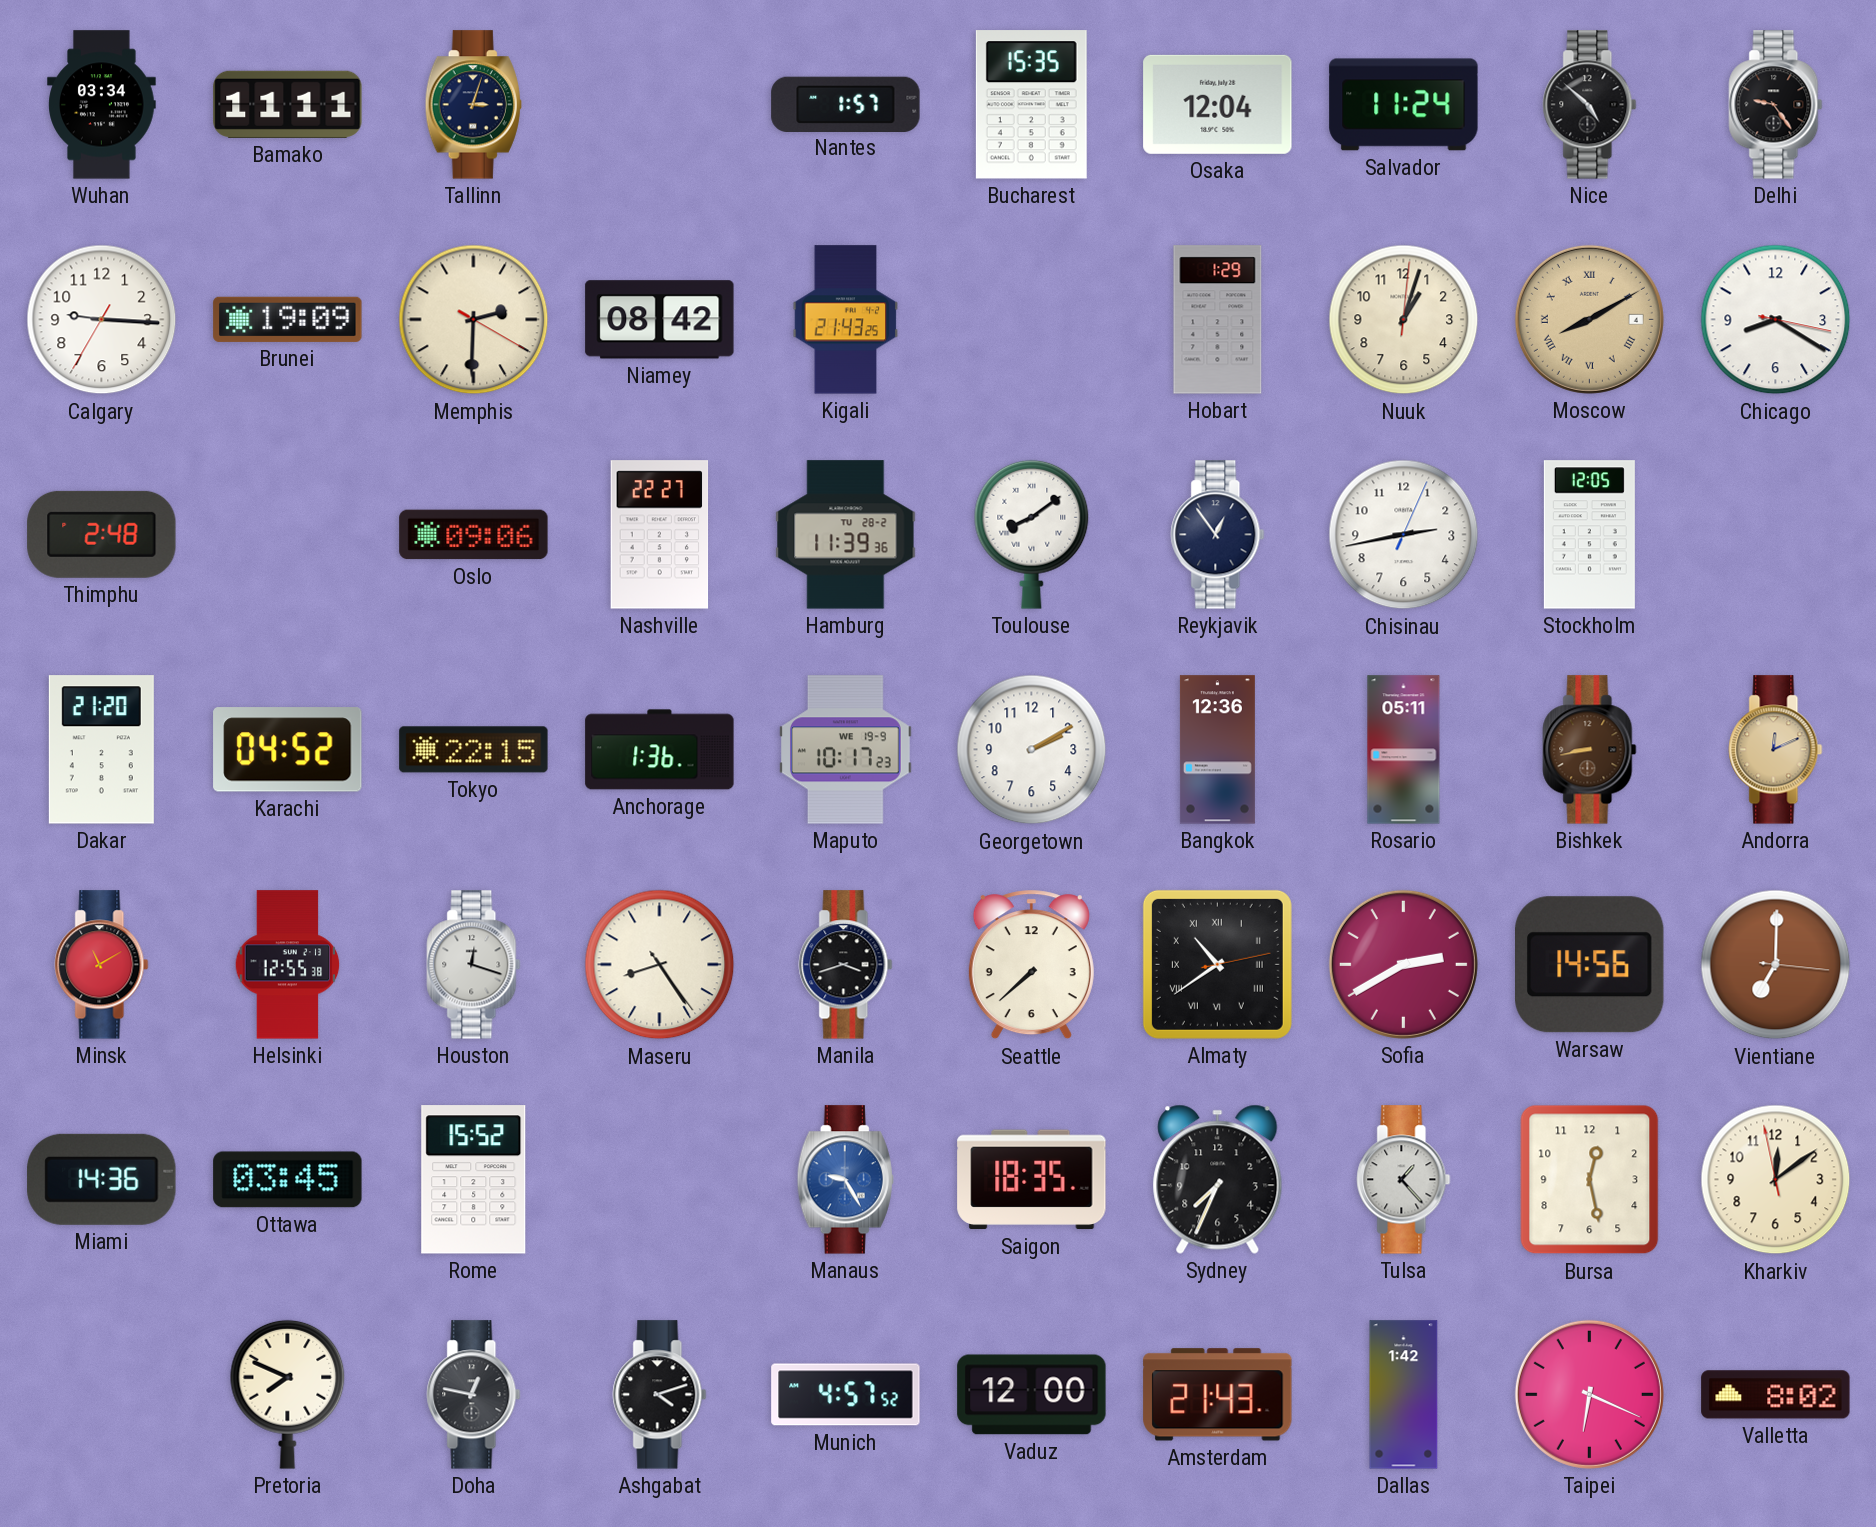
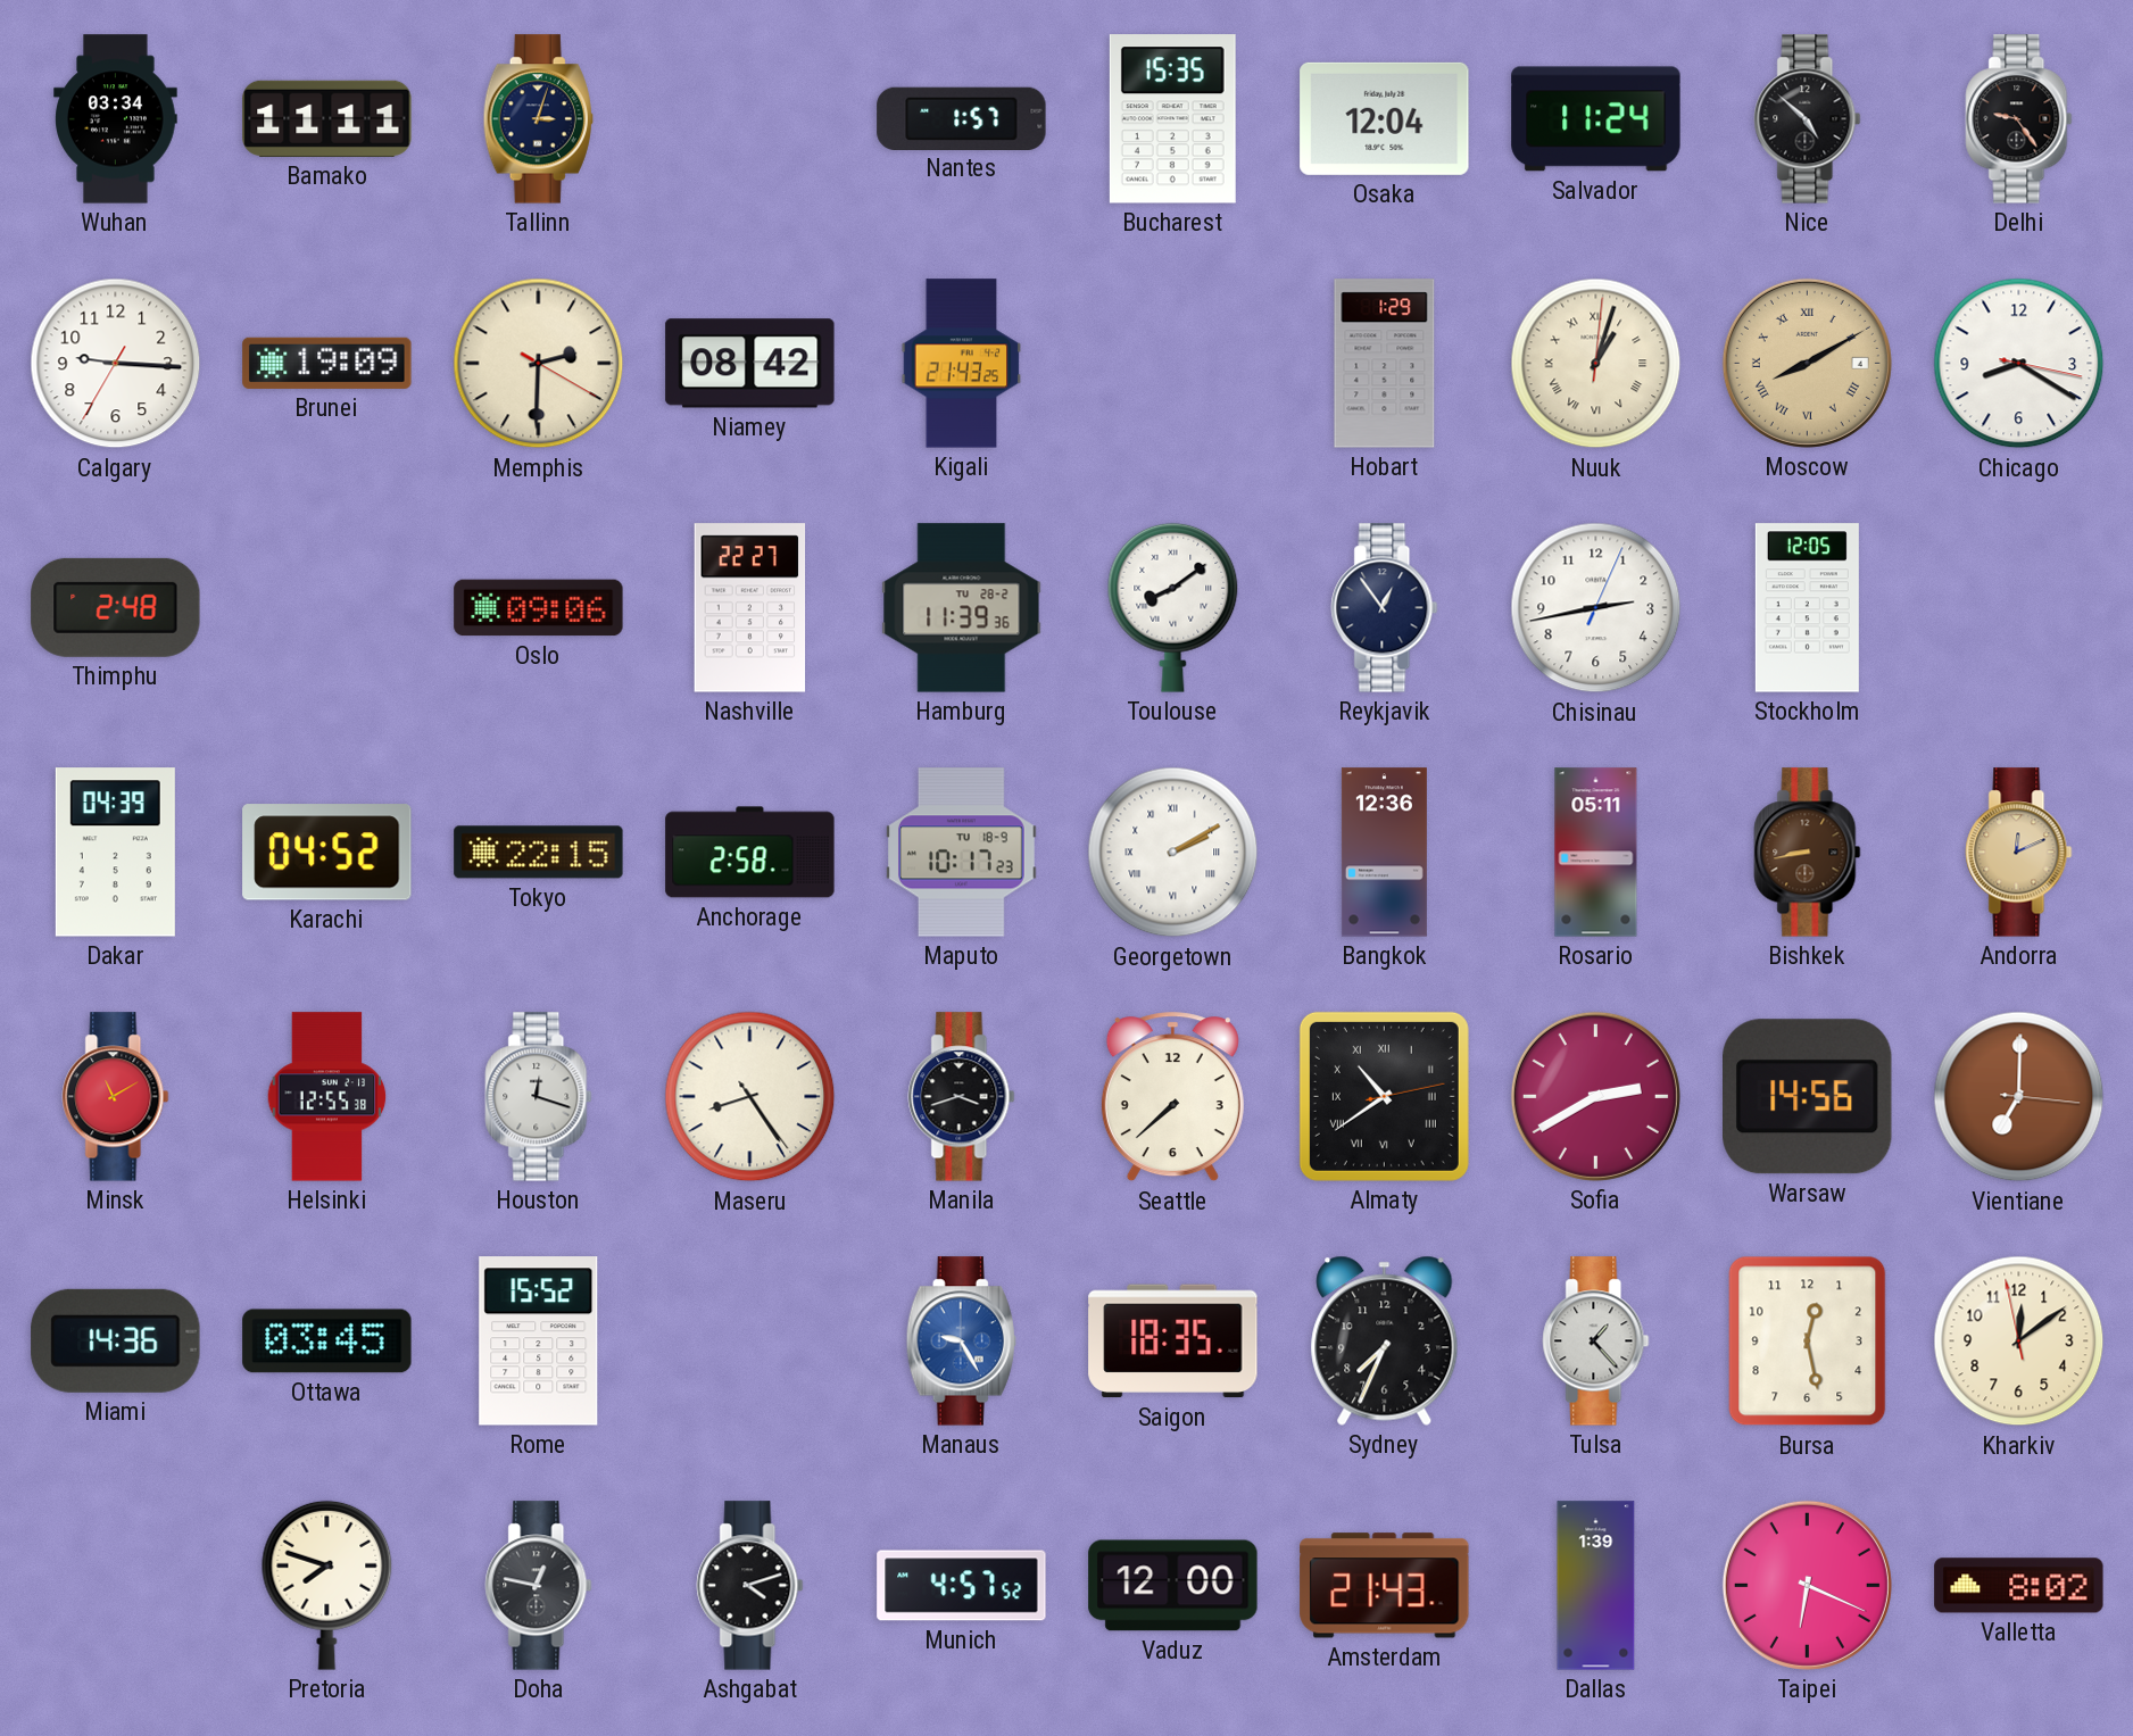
Nuuk numerals: Arabic -> Roman (1596, 364)
Dakar: 21:20 -> 04:39 (115, 853)
Anchorage: 1:36 -> 2:58 (750, 853)
Maputo date: WE 19-9 -> TU 18-9 (962, 853)
Georgetown numerals: Arabic -> Roman (1173, 853)
Pretoria: 7:49 -> 7:48 (327, 1585)
Dallas: 1:42 -> 1:39 (1596, 1586)
